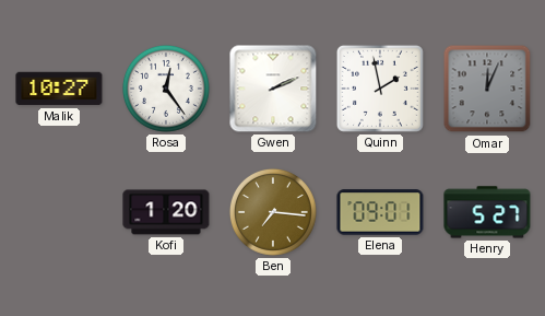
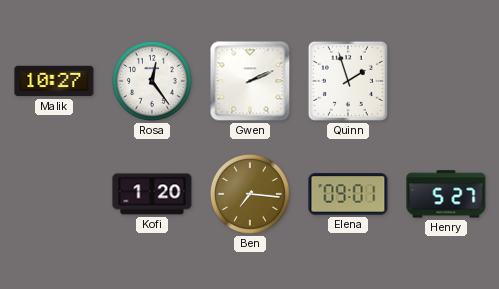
Quinn: 1:58 -> 1:57 (348, 81)
Omar: 12:04 -> none (487, 89)
